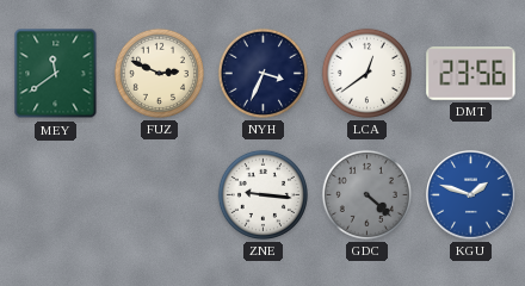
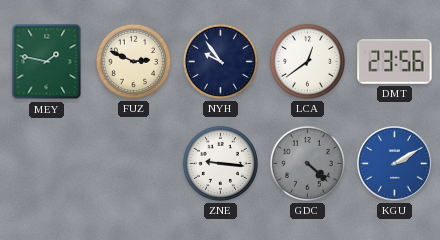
MEY: 11:39 -> 1:47 (47, 62)
NYH: 3:34 -> 9:54 (220, 61)
KGU: 1:48 -> 2:10 (395, 164)
